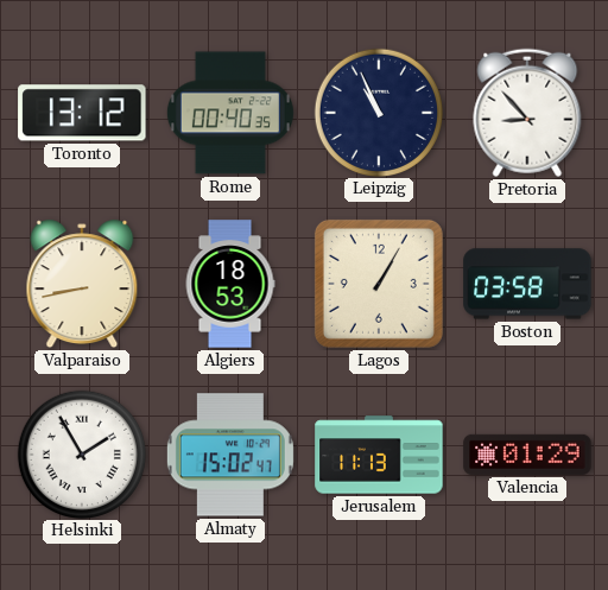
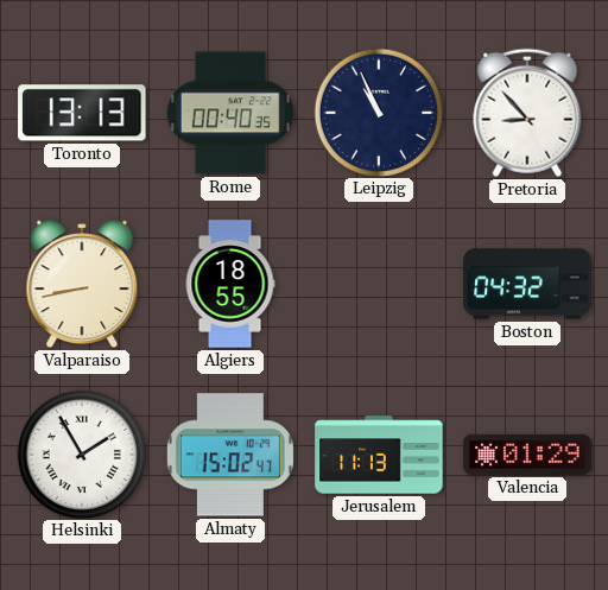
Toronto: 13:12 -> 13:13 (82, 113)
Algiers: 18:53 -> 18:55 (230, 284)
Lagos: 1:05 -> none (379, 284)
Boston: 03:58 -> 04:32 (527, 284)
